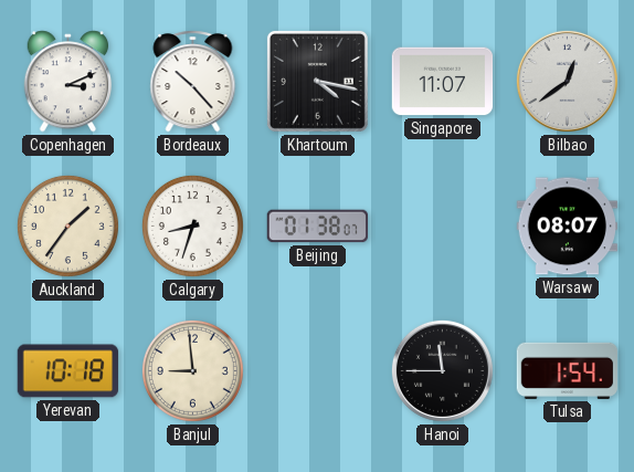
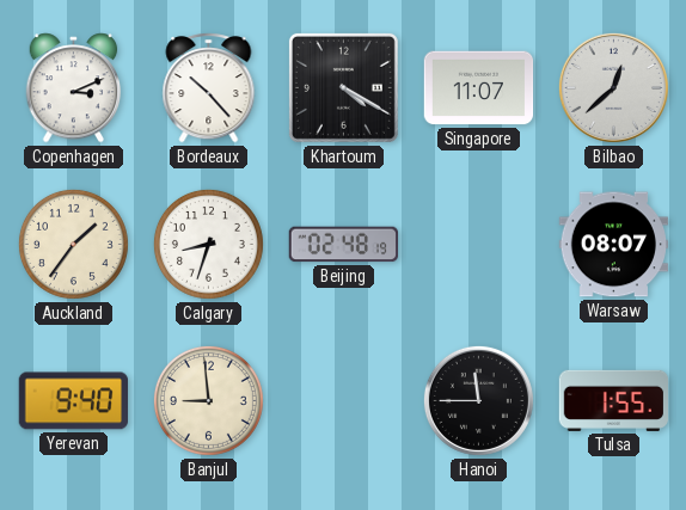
Khartoum: 4:17 -> 4:20 (343, 87)
Bilbao: 12:39 -> 12:38 (613, 87)
Beijing: 01:38 -> 02:48 (343, 245)
Yerevan: 10:18 -> 9:40 (73, 401)
Tulsa: 1:54 -> 1:55 (614, 400)
